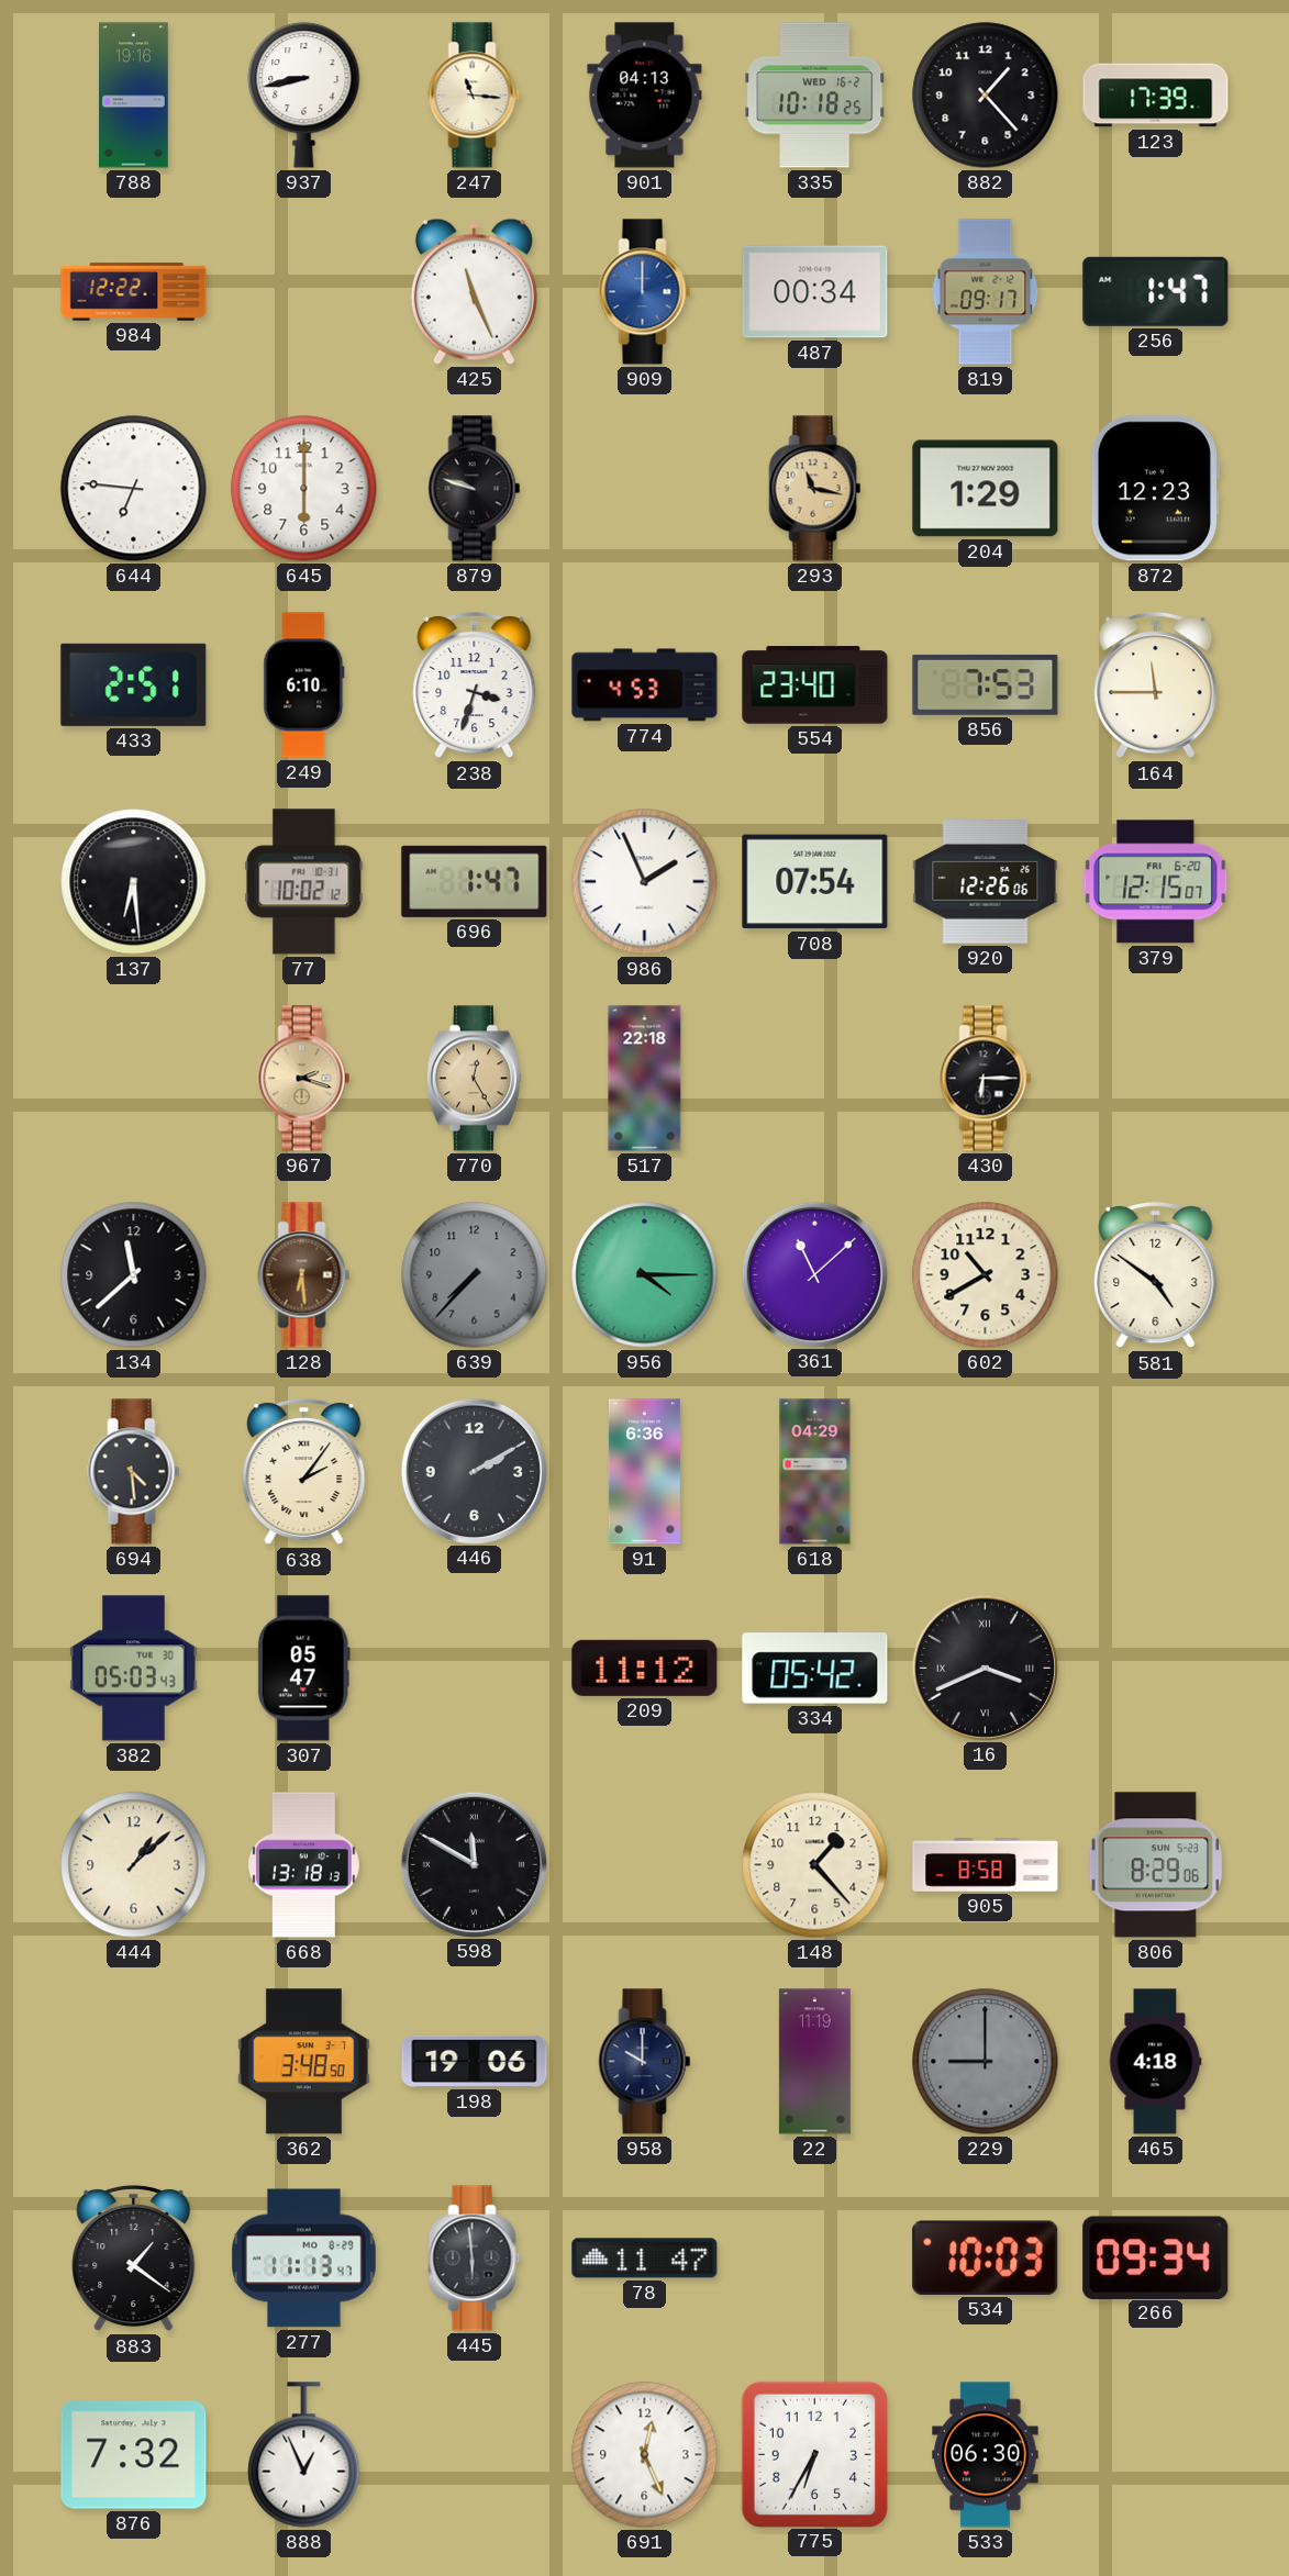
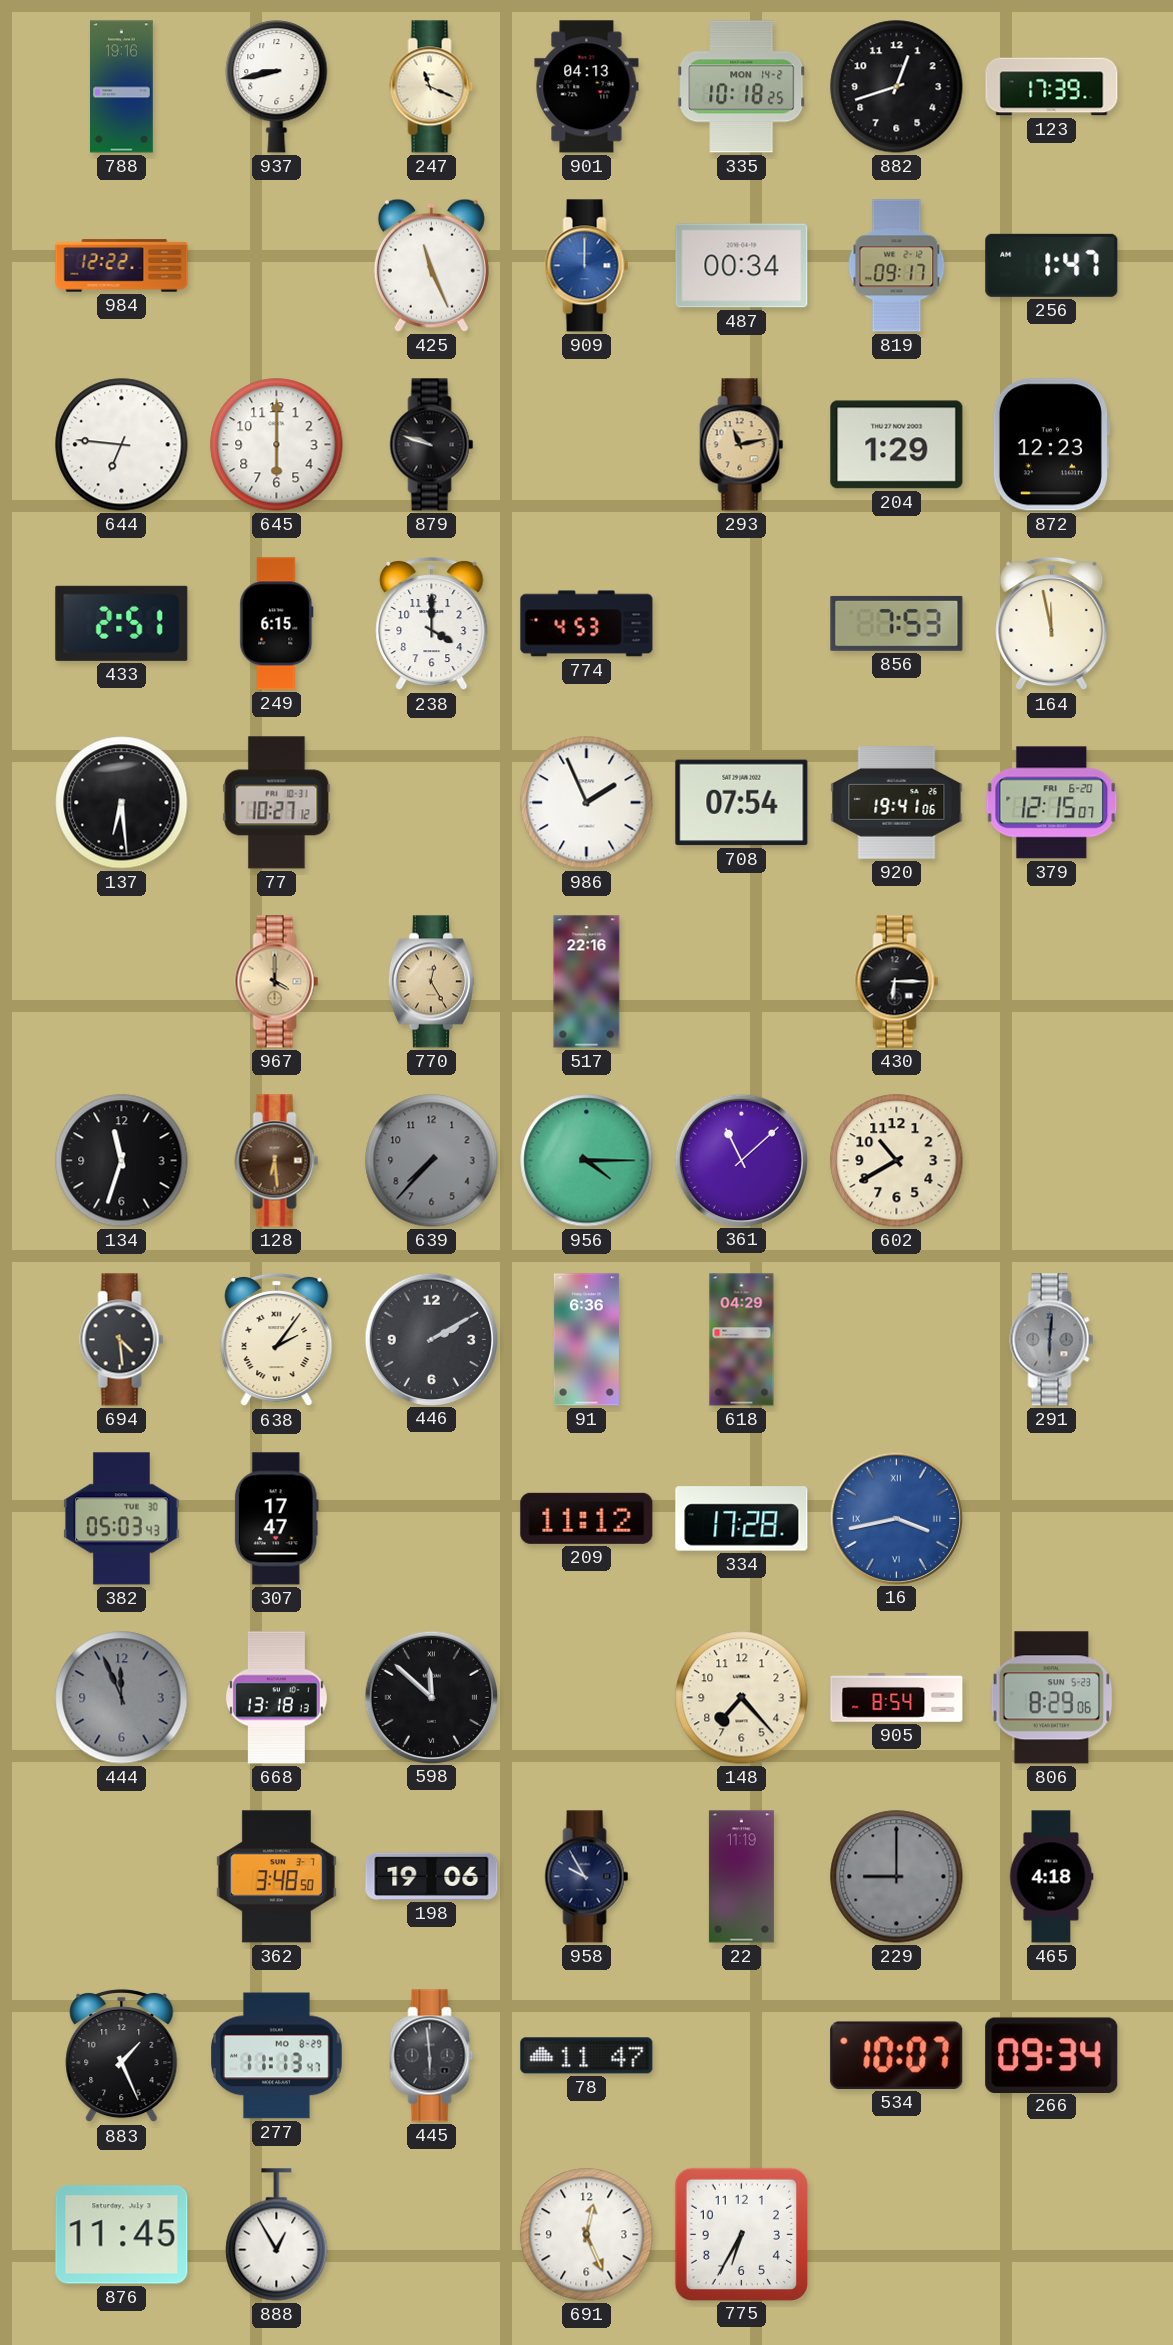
247: 11:16 -> 11:19 (432, 87)
335 date: WED 16-2 -> MON 14-2 (742, 87)
882: 1:23 -> 12:42 (897, 87)
293: 11:17 -> 11:13 (742, 445)
249: 6:10 -> 6:15 (277, 624)
238: 3:33 -> 4:00 (432, 624)
554: 23:40 -> none (815, 685)
164: 11:45 -> 11:58 (1052, 624)
77: 10:02 -> 10:27 (277, 803)
696: 1:47 -> none (475, 881)
920: 12:26 -> 19:41 (897, 803)
967: 2:18 -> 4:00 (277, 982)
517: 22:18 -> 22:16 (587, 982)
134: 11:38 -> 11:33 (122, 1161)
581: 4:51 -> none (1156, 1275)
291: none -> 6:01 (1052, 1340)
307: 05:47 -> 17:47 (276, 1519)
334: 05:42 -> 17:28 (742, 1519)
16: 3:41 -> 3:43 (896, 1518)
16 dial: black -> blue (896, 1518)
444: 1:08 -> 11:56 (122, 1698)
444 dial: cream -> grey (122, 1698)
598: 11:50 -> 11:52 (431, 1697)
148: 1:23 -> 7:23 (742, 1698)
905: 8:58 -> 8:54 (897, 1698)
958: 10:00 -> 9:55 (587, 1877)
883: 1:21 -> 1:26 (122, 2056)
534: 10:03 -> 10:07 (897, 2055)
876: 7:32 -> 11:45 (122, 2235)
888: 12:56 -> 12:55 (277, 2235)
533: 06:30 -> none (986, 2455)
